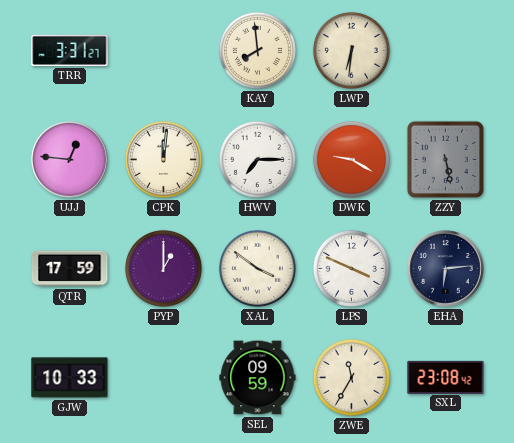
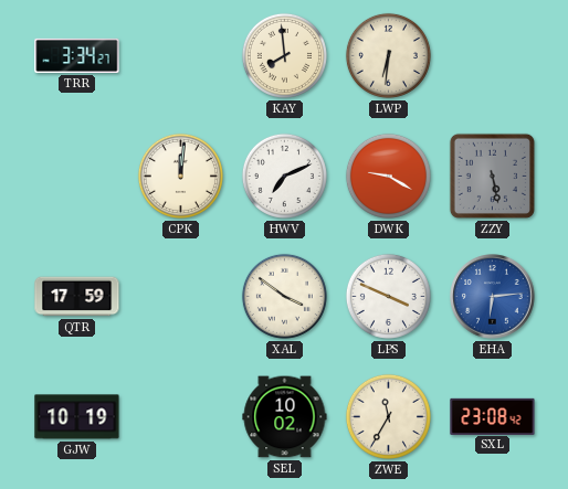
TRR: 3:31 -> 3:34 (77, 55)
UJJ: 12:46 -> none (70, 160)
HWV: 7:15 -> 7:11 (284, 176)
PYP: 1:00 -> none (163, 268)
EHA dial: navy -> blue (493, 297)
GJW: 10:33 -> 10:19 (77, 417)
SEL: 09:59 -> 10:02 (285, 417)
